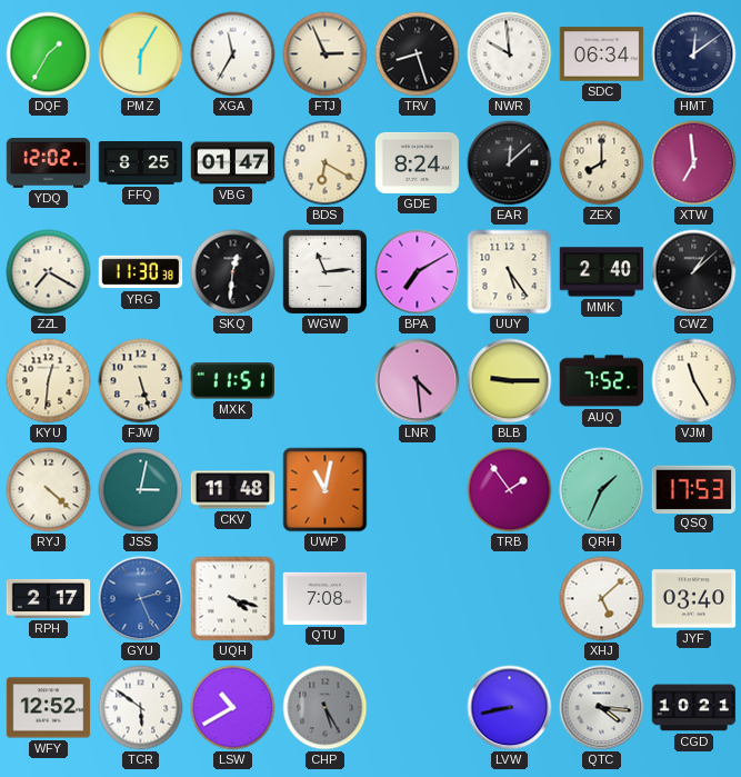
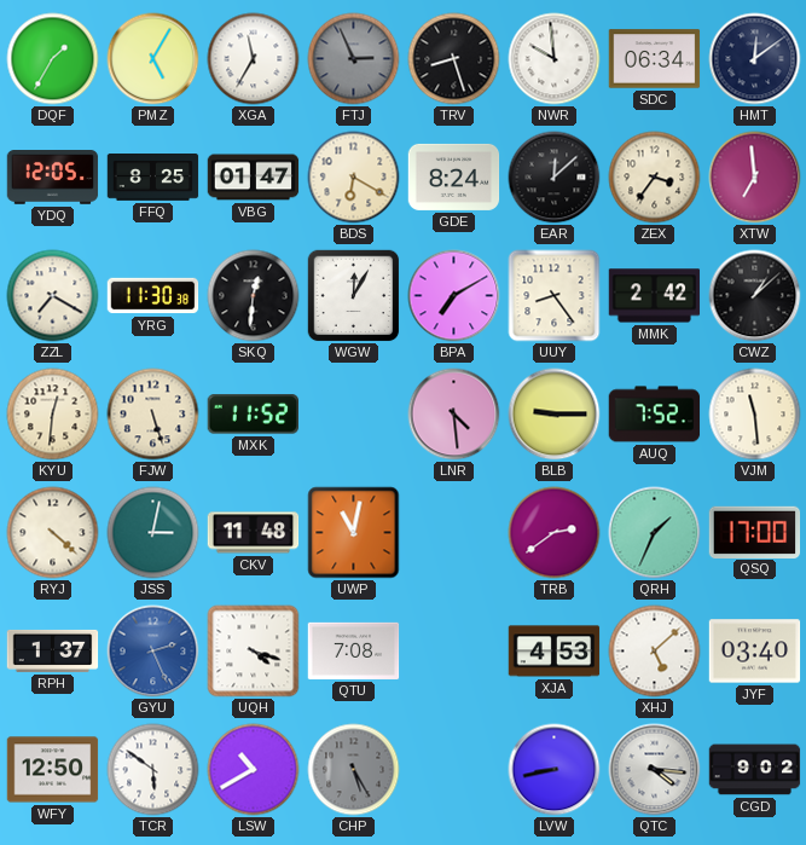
PMZ: 6:05 -> 5:05 (153, 59)
FTJ dial: cream -> grey (354, 59)
YDQ: 12:02 -> 12:05 (53, 178)
ZEX: 8:00 -> 3:36 (655, 178)
WGW: 11:14 -> 12:05 (353, 295)
UUY: 5:24 -> 8:24 (555, 296)
MMK: 2:40 -> 2:42 (655, 296)
MXK: 11:51 -> 11:52 (253, 415)
VJM: 11:25 -> 11:29 (755, 415)
TRB: 1:54 -> 2:39 (555, 533)
QSQ: 17:53 -> 17:00 (755, 532)
RPH: 2:17 -> 1:37 (53, 650)
XJA: none -> 4:53 (555, 652)
WFY: 12:52 -> 12:50 (53, 770)
CGD: 10:21 -> 9:02 (755, 770)
